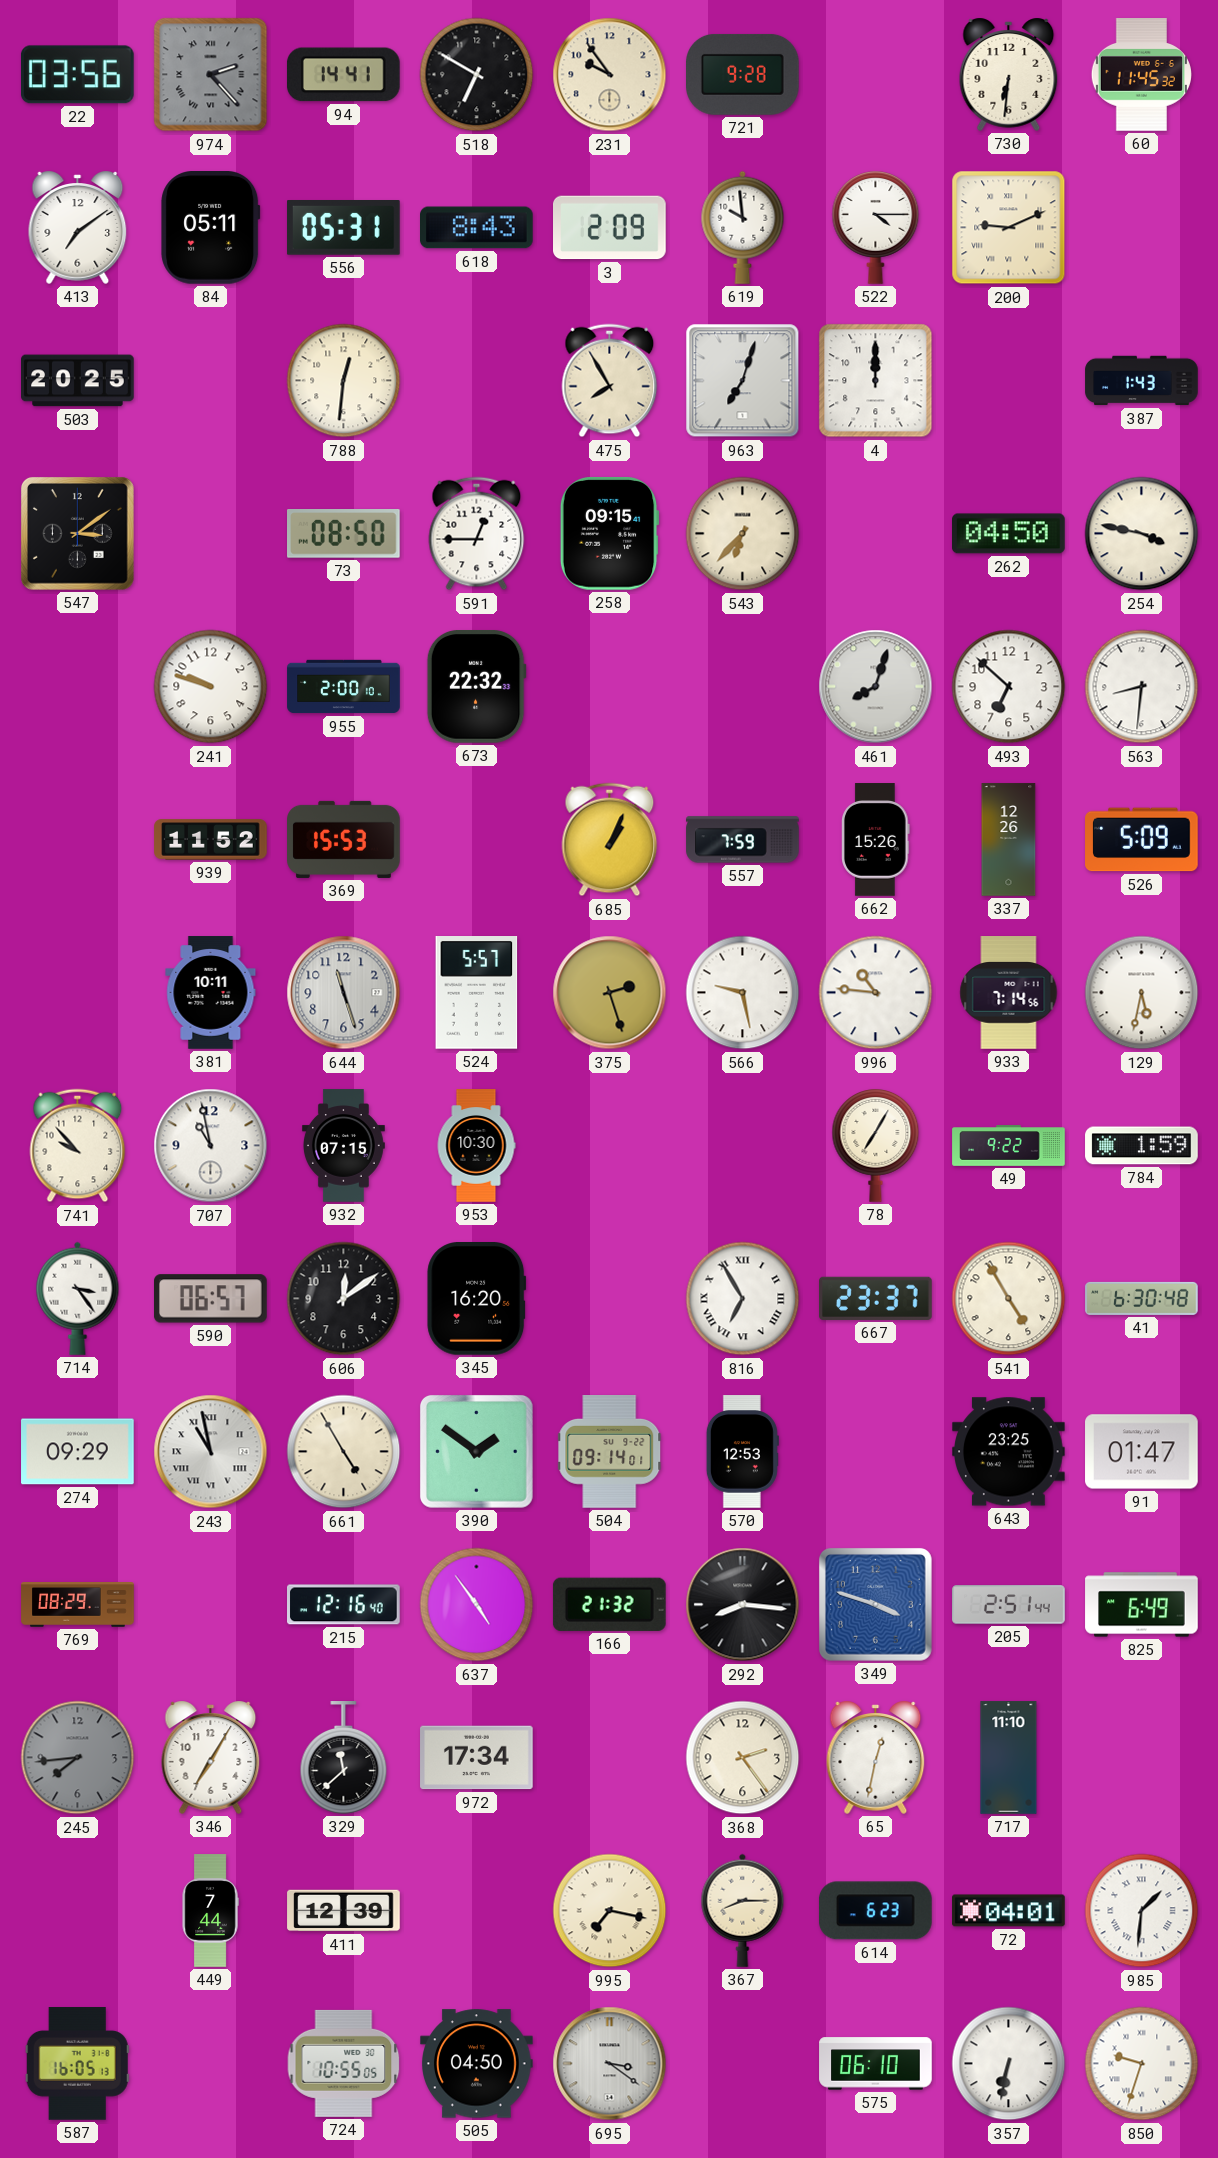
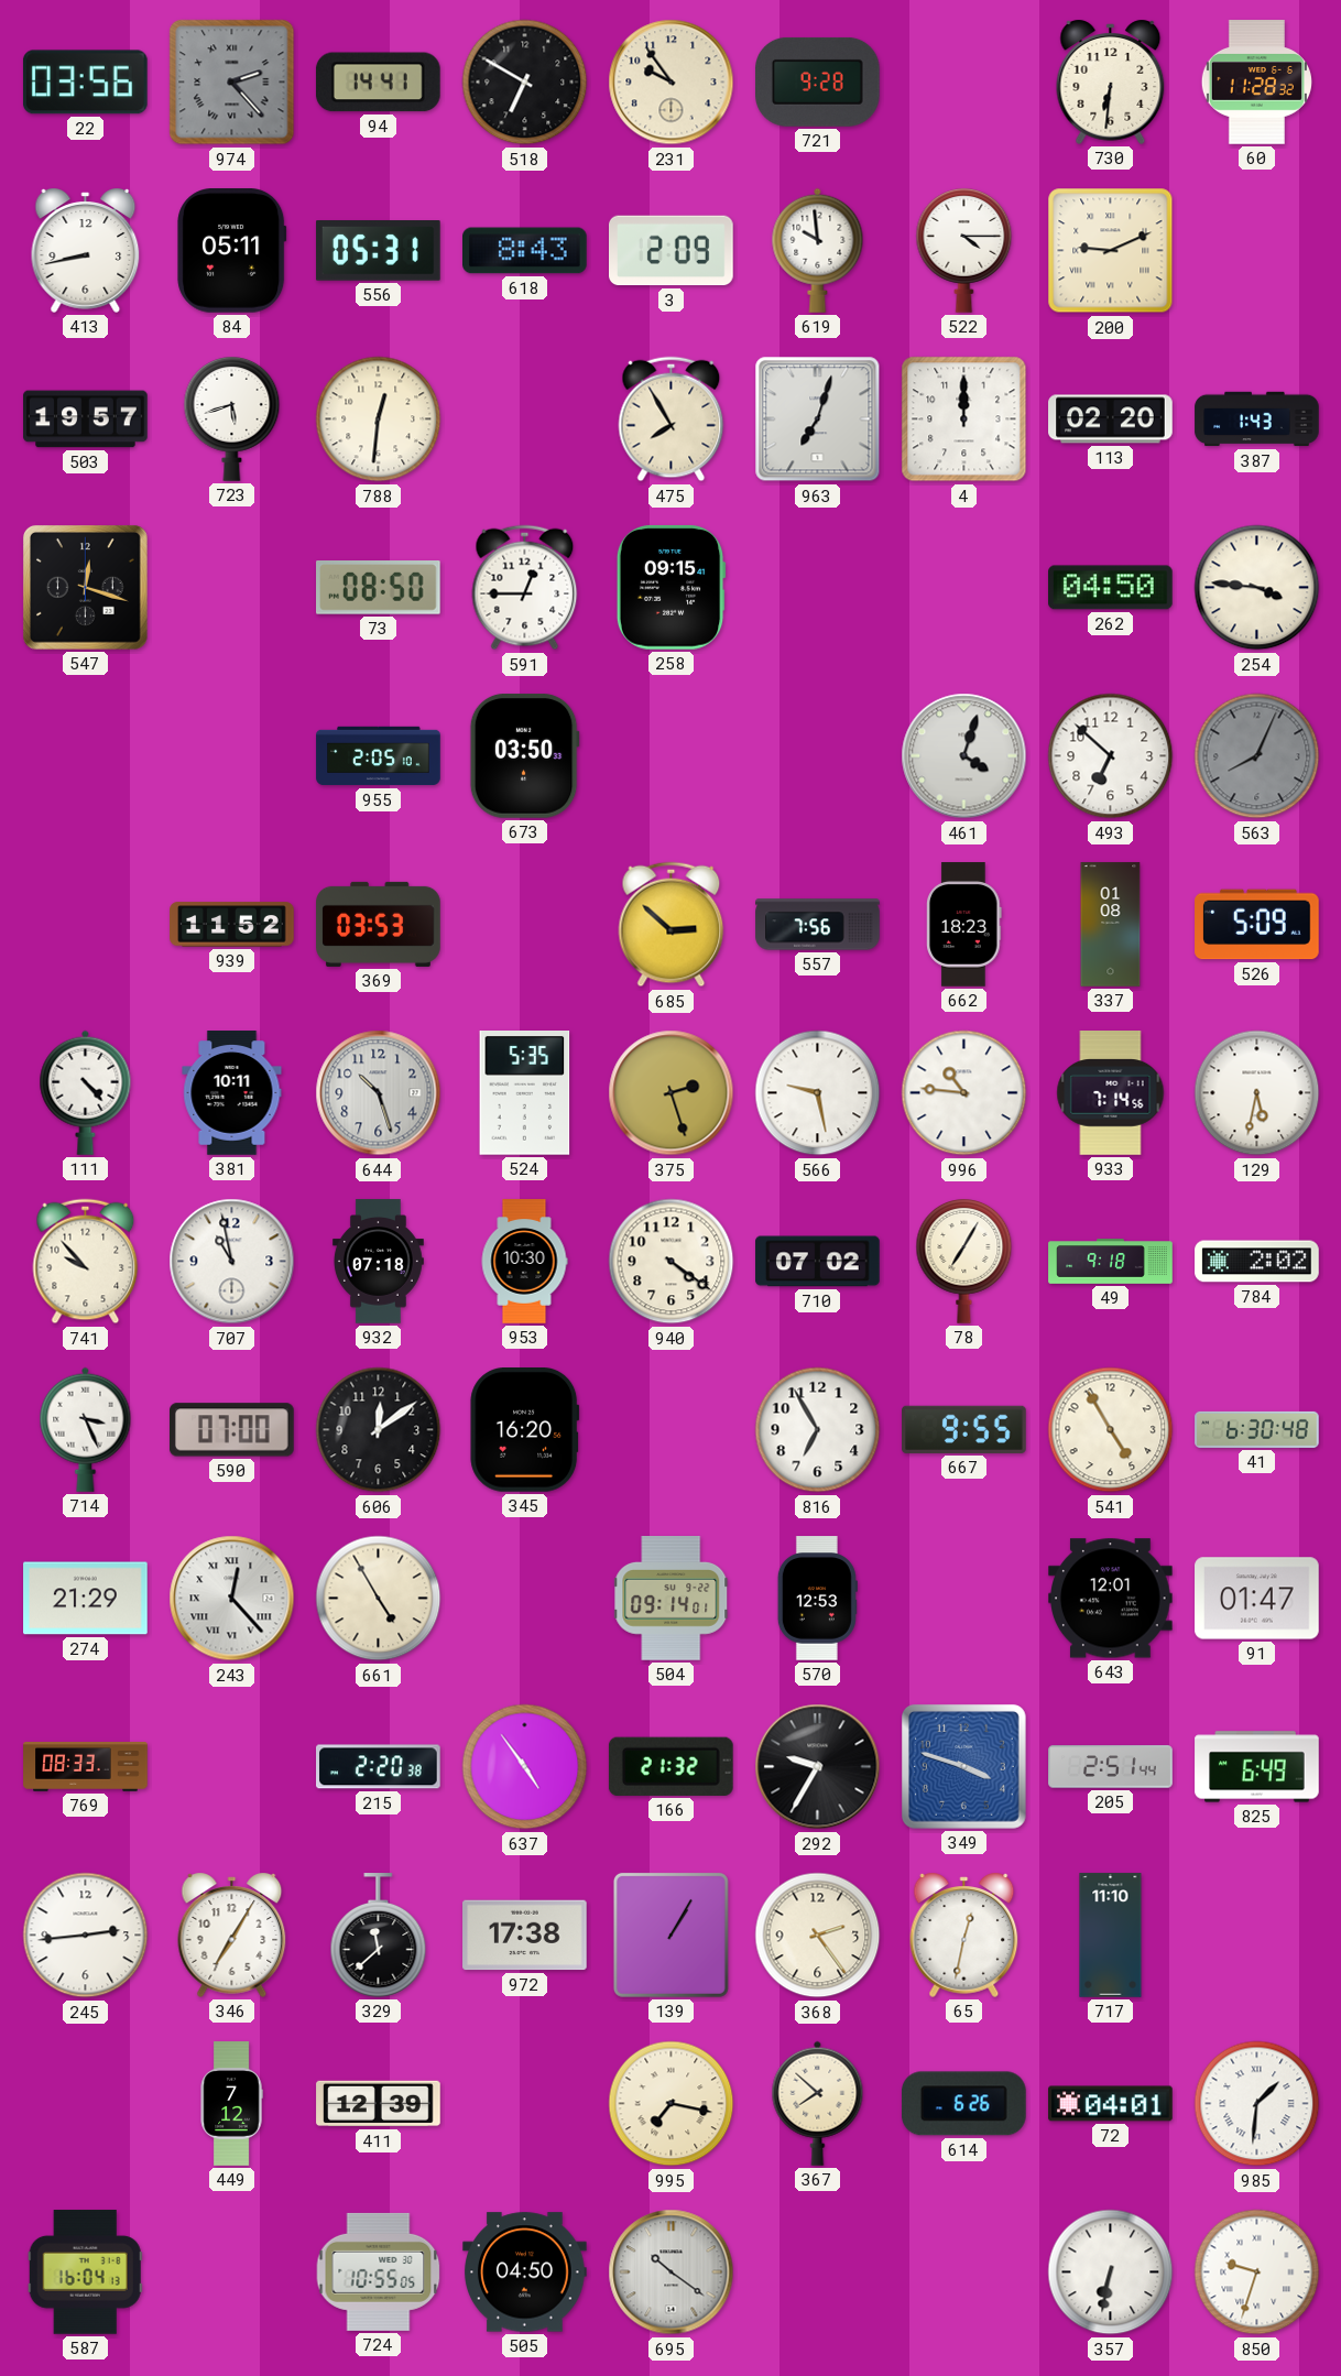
60: 11:45 -> 11:28 (1256, 83)
413: 7:09 -> 8:43 (86, 250)
503: 20:25 -> 19:57 (86, 419)
723: none -> 5:42 (232, 419)
113: none -> 02:20 (1111, 419)
547: 3:09 -> 12:18 (85, 587)
543: 6:37 -> none (743, 534)
254: 3:47 -> 3:46 (1257, 588)
241: 9:48 -> none (211, 687)
955: 2:00 -> 2:05 (379, 756)
673: 22:32 -> 03:50 (524, 756)
461: 8:03 -> 4:03 (964, 756)
563: 8:31 -> 8:04 (1257, 756)
563 dial: white -> grey (1257, 756)
369: 15:53 -> 03:53 (379, 924)
685: 1:04 -> 2:52 (672, 925)
557: 7:59 -> 7:56 (818, 925)
662: 15:26 -> 18:23 (964, 925)
337: 12:26 -> 01:08 (1111, 925)
111: none -> 4:23 (86, 1092)
644: 11:27 -> 10:27 (379, 1093)
524: 5:57 -> 5:35 (525, 1093)
932: 07:15 -> 07:18 (378, 1262)
940: none -> 4:21 (672, 1262)
710: none -> 07:02 (818, 1262)
49: 9:22 -> 9:18 (1111, 1262)
784: 1:59 -> 2:02 (1257, 1262)
714: 3:24 -> 3:26 (86, 1429)
590: 06:57 -> 07:00 (232, 1430)
816 numerals: Roman -> Arabic (818, 1430)
667: 23:37 -> 9:55 (964, 1429)
274: 09:29 -> 21:29 (86, 1599)
243: 10:58 -> 12:23 (232, 1599)
390: 1:51 -> none (476, 1451)
643: 23:25 -> 12:01 (1111, 1599)
769: 08:29 -> 08:33 (86, 1767)
215: 12:16 -> 2:20 (379, 1767)
292: 8:16 -> 9:35 (818, 1767)
245: 7:44 -> 2:44 (86, 1936)
245 dial: grey -> white (86, 1936)
972: 17:34 -> 17:38 (525, 1936)
139: none -> 1:05 (670, 1934)
449: 7:44 -> 7:12 (231, 2104)
367: 8:15 -> 7:52 (818, 2103)
614: 6:23 -> 6:26 (964, 2104)
587: 16:05 -> 16:04 (85, 2273)
695: 3:21 -> 10:21 (672, 2273)
575: 06:10 -> none (876, 2064)
